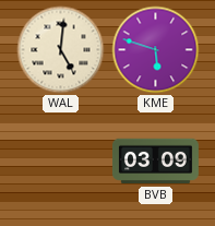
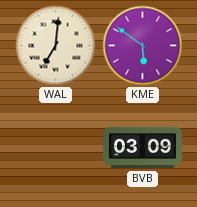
WAL: 5:01 -> 7:01 (56, 46)
KME: 5:48 -> 5:51 (143, 46)
